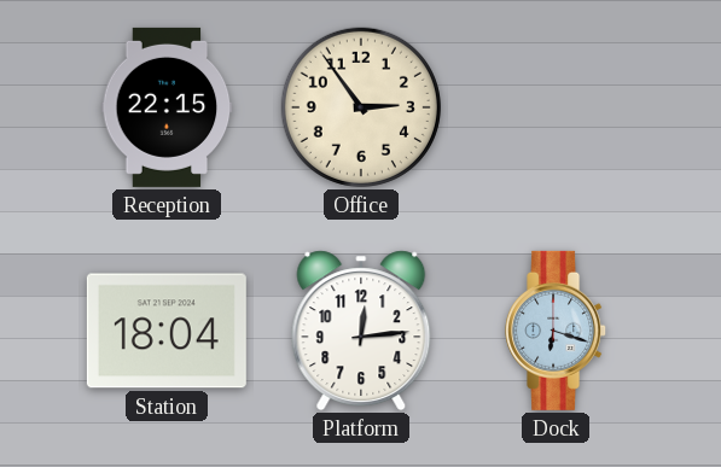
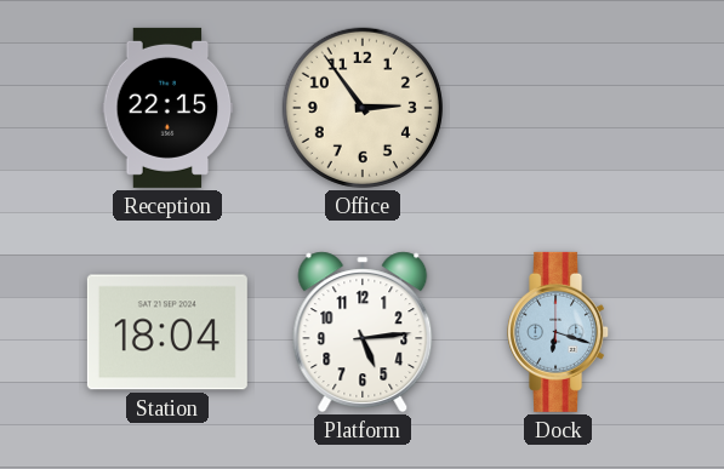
Platform: 12:14 -> 5:14 (363, 332)
